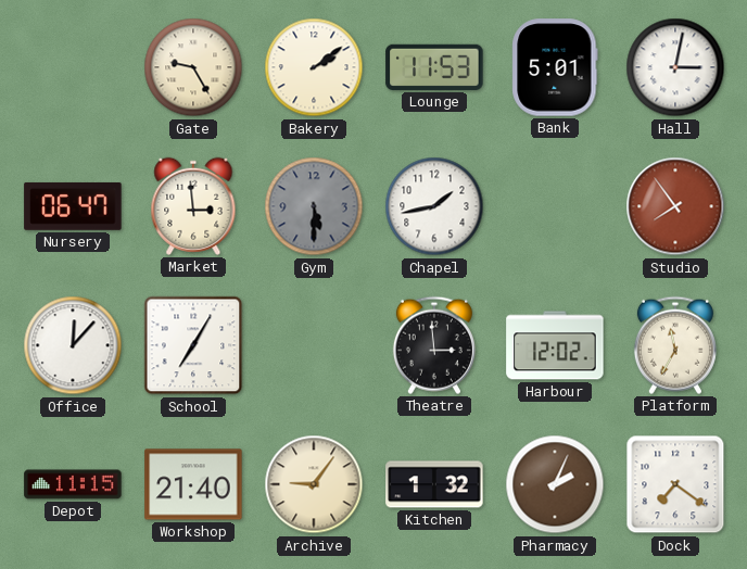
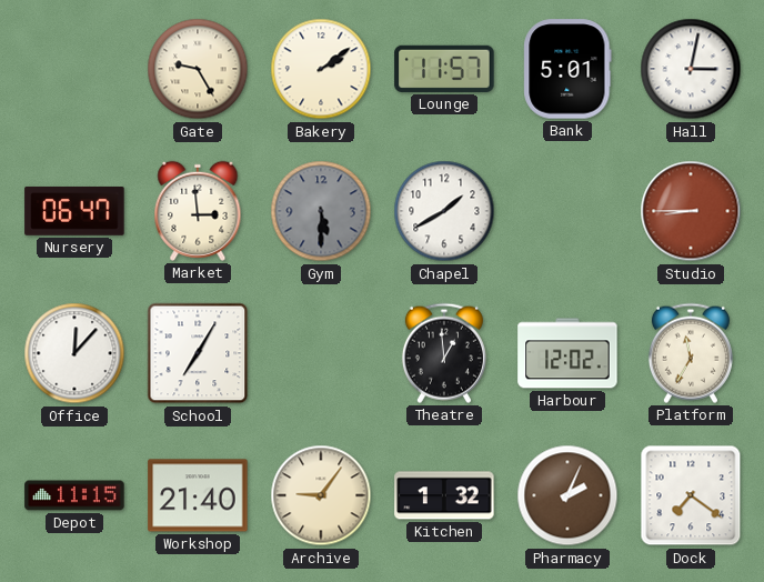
Lounge: 11:53 -> 11:57 (444, 69)
Chapel: 1:43 -> 1:40 (444, 211)
Studio: 7:54 -> 8:45 (691, 211)
Theatre: 2:59 -> 12:59 (444, 353)
